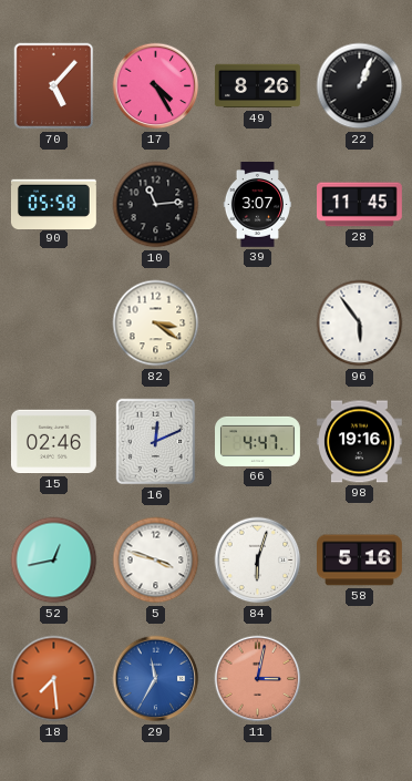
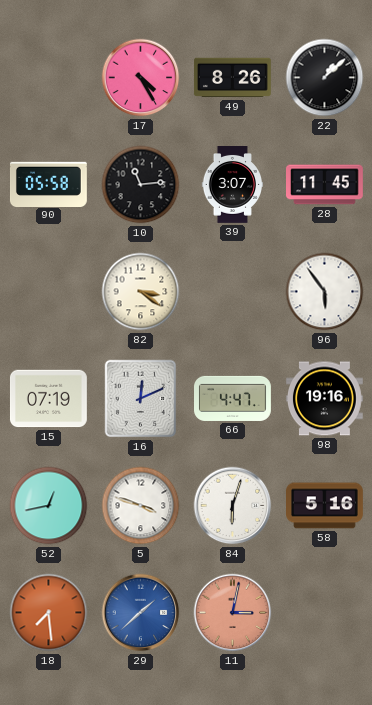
70: 5:07 -> none (54, 86)
22: 1:04 -> 1:08 (325, 78)
15: 02:46 -> 07:19 (48, 399)
29: 11:35 -> 1:38 (141, 613)
